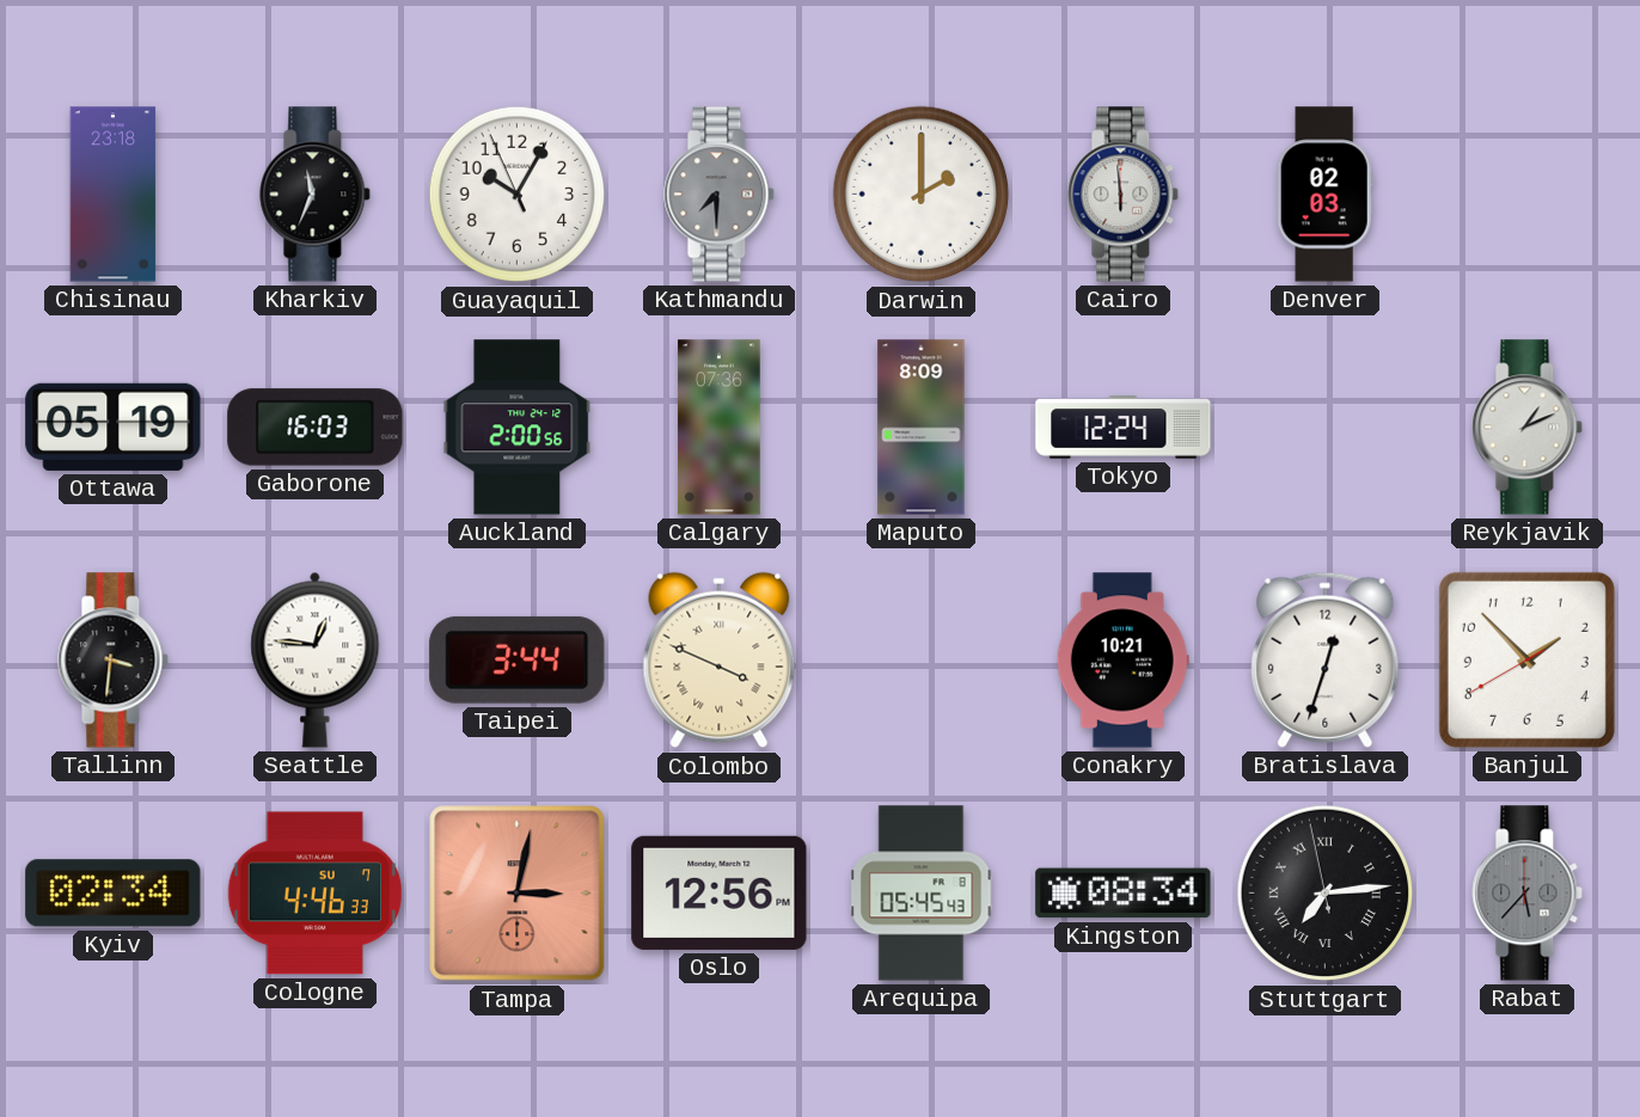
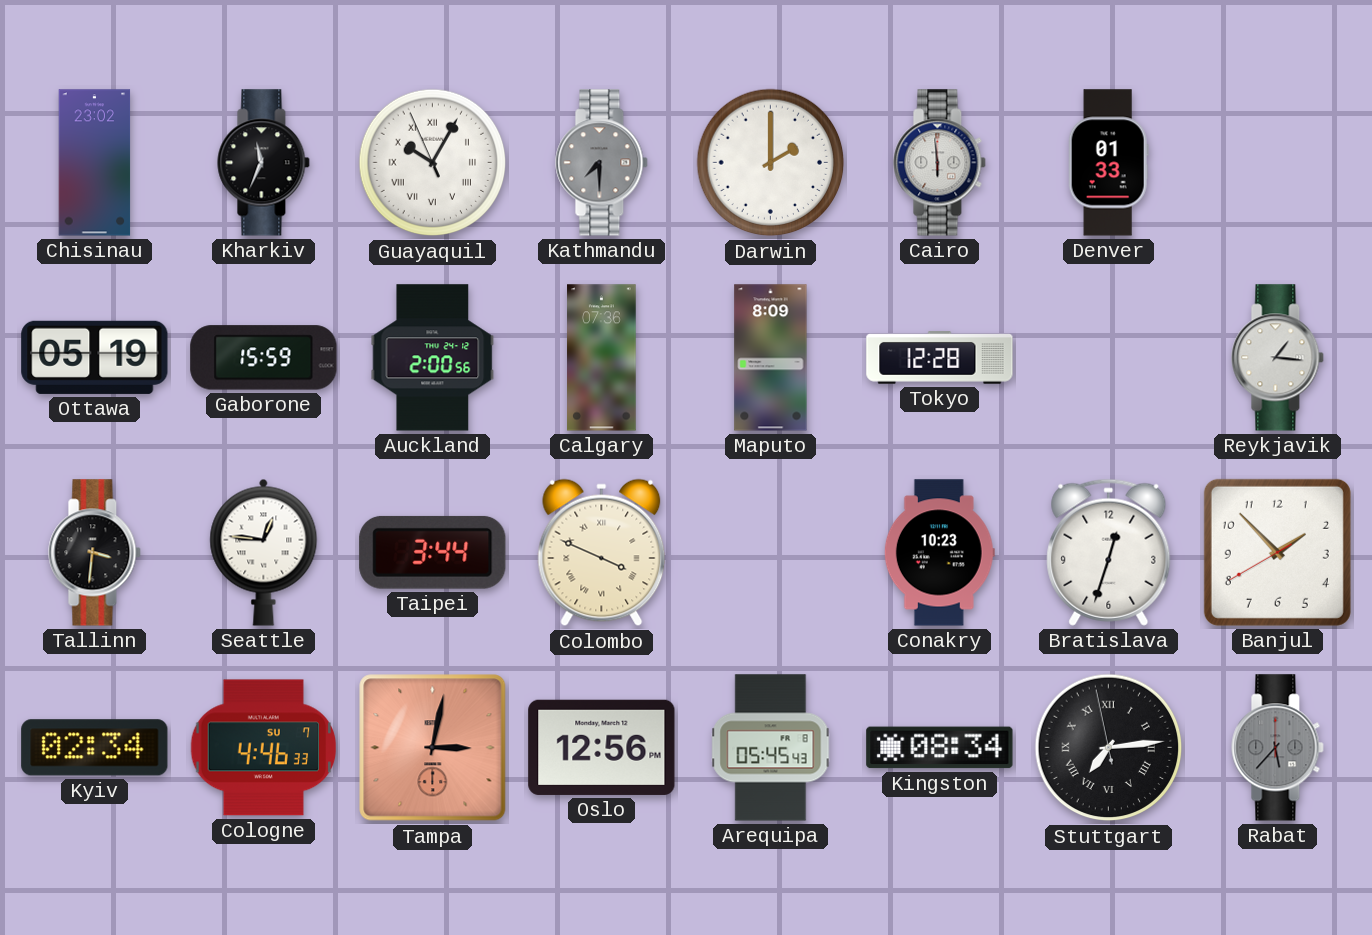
Chisinau: 23:18 -> 23:02 (95, 163)
Guayaquil numerals: Arabic -> Roman (433, 163)
Denver: 02:03 -> 01:33 (1108, 163)
Gaborone: 16:03 -> 15:59 (264, 358)
Tokyo: 12:24 -> 12:28 (940, 358)
Reykjavik: 1:11 -> 1:16 (1278, 358)
Conakry: 10:21 -> 10:23 (939, 553)
